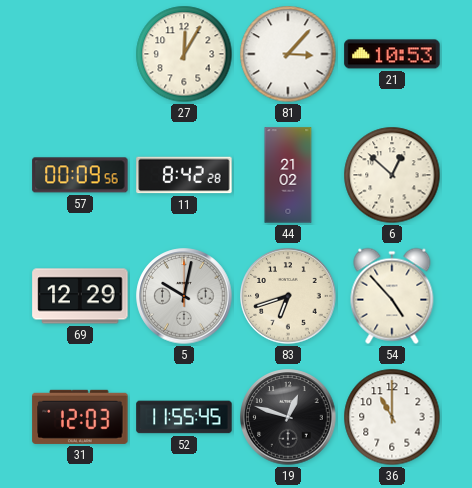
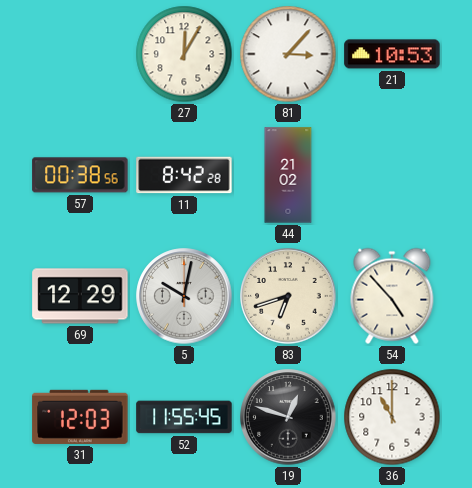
57: 00:09 -> 00:38 (80, 175)
6: 12:52 -> none (392, 175)
